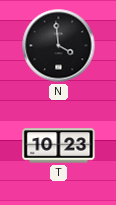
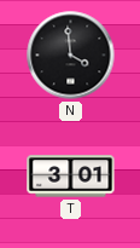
T: 10:23 -> 3:01 (71, 177)
